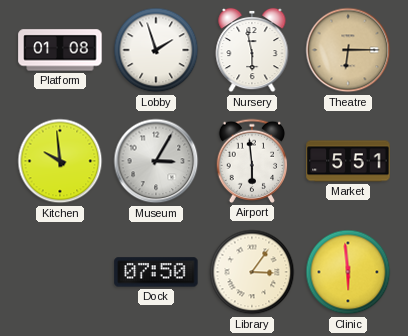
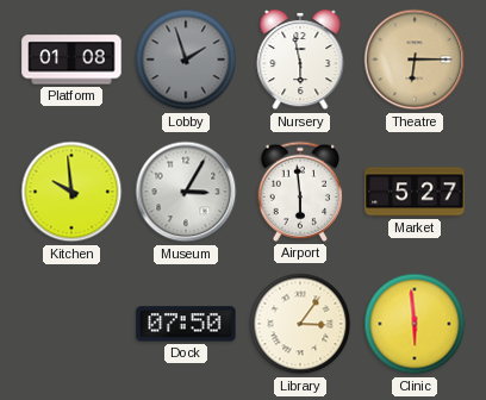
Lobby dial: white -> grey (186, 60)
Market: 5:51 -> 5:27 (415, 192)
